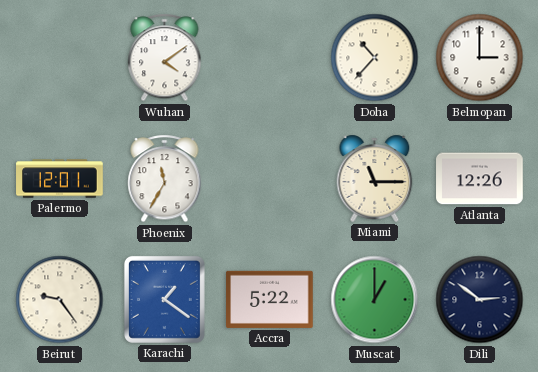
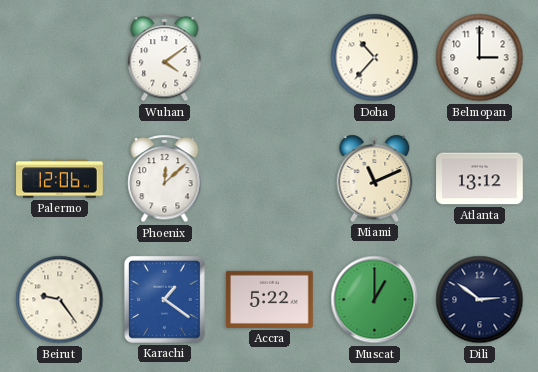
Palermo: 12:01 -> 12:06 (60, 179)
Phoenix: 11:35 -> 12:08 (165, 179)
Miami: 11:15 -> 11:11 (375, 178)
Atlanta: 12:26 -> 13:12 (480, 179)
